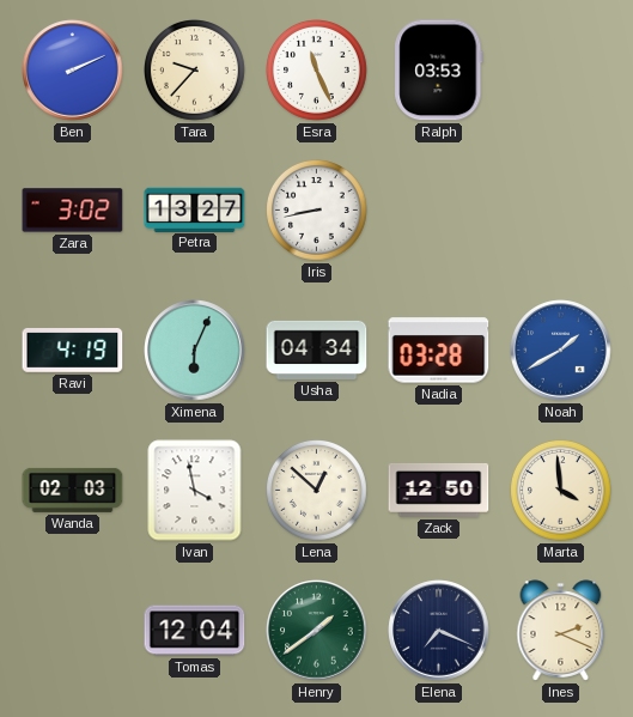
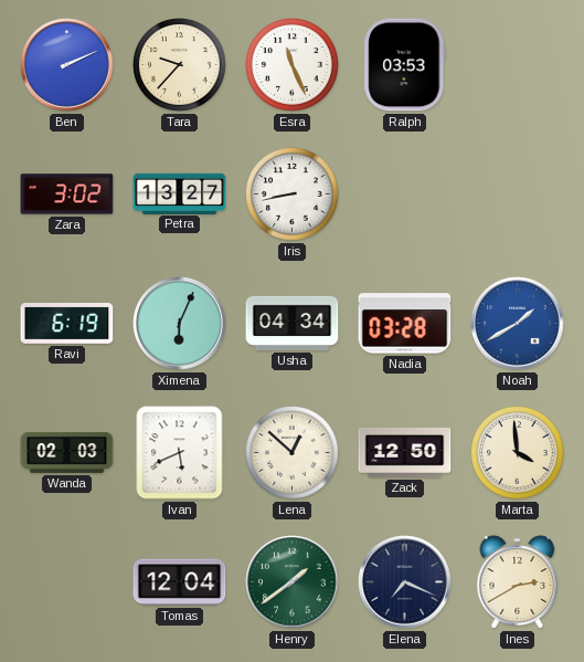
Ravi: 4:19 -> 6:19 (67, 324)
Ivan: 3:58 -> 5:41 (180, 453)
Ines: 2:19 -> 2:40 (518, 582)
